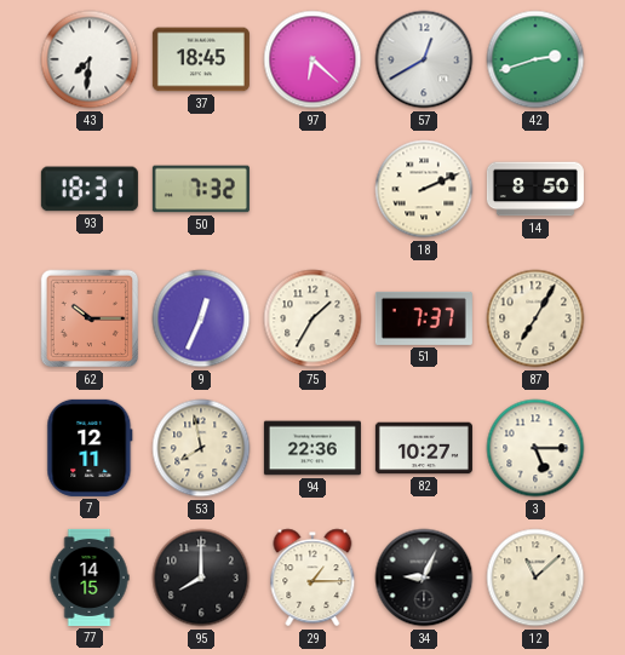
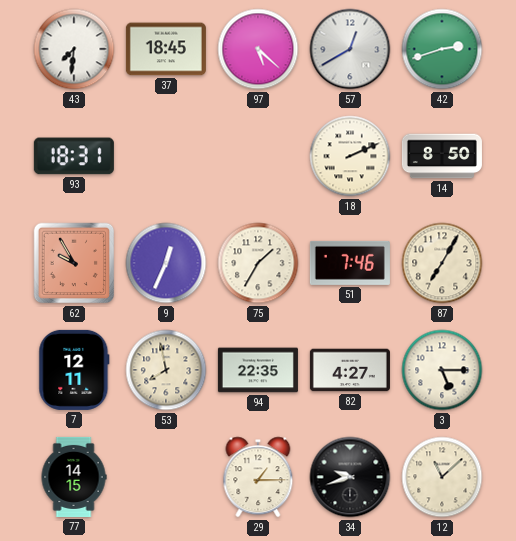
97: 6:22 -> 5:22 (258, 49)
50: 7:32 -> none (201, 189)
62: 10:15 -> 9:55 (74, 263)
51: 7:37 -> 7:46 (350, 263)
94: 22:36 -> 22:35 (258, 370)
82: 10:27 -> 4:27 (350, 370)
95: 8:00 -> none (201, 578)
34: 9:04 -> 9:42 (350, 477)
